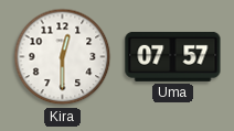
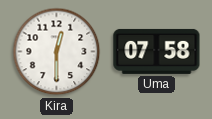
Uma: 07:57 -> 07:58 (157, 51)
